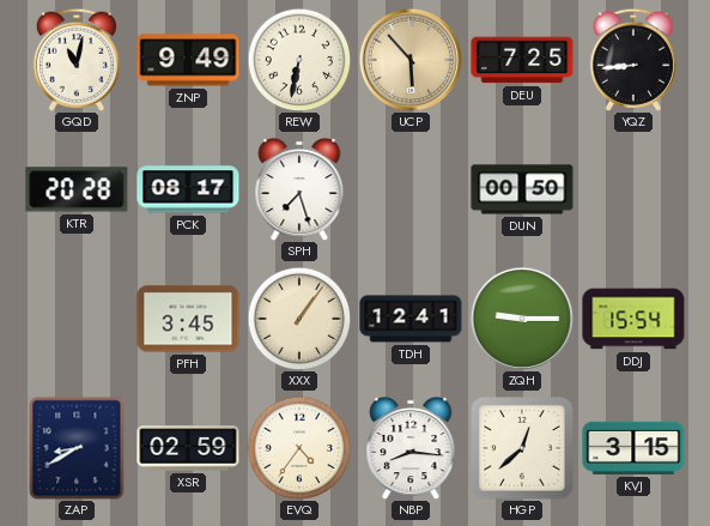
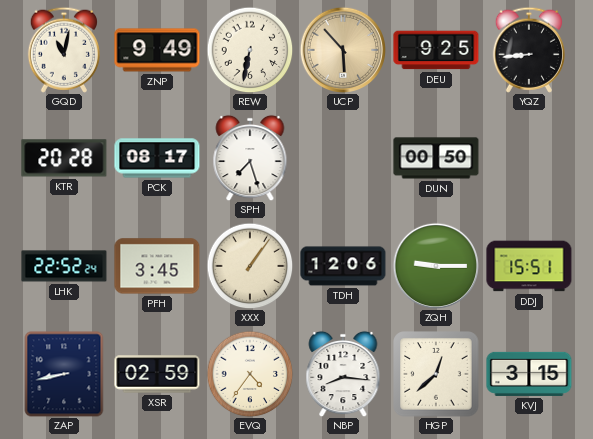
DEU: 7:25 -> 9:25 (436, 50)
LHK: none -> 22:52 (64, 266)
TDH: 12:41 -> 12:06 (343, 266)
DDJ: 15:54 -> 15:51 (529, 266)
ZAP: 8:40 -> 8:43 (64, 374)
